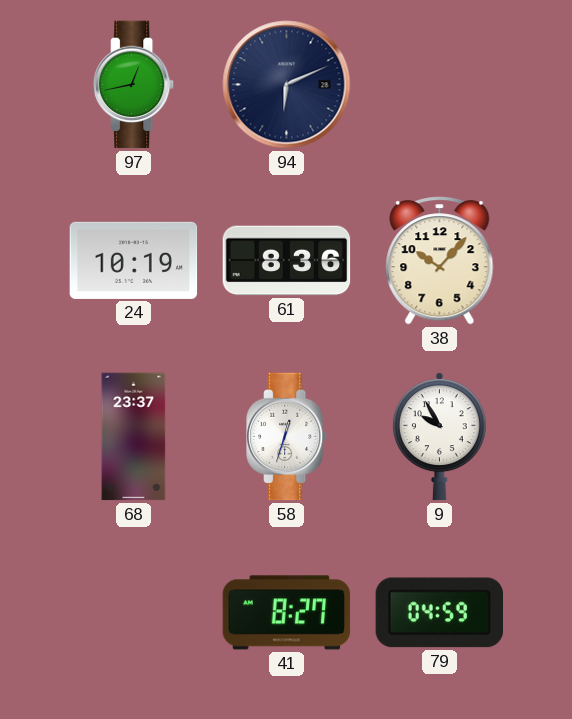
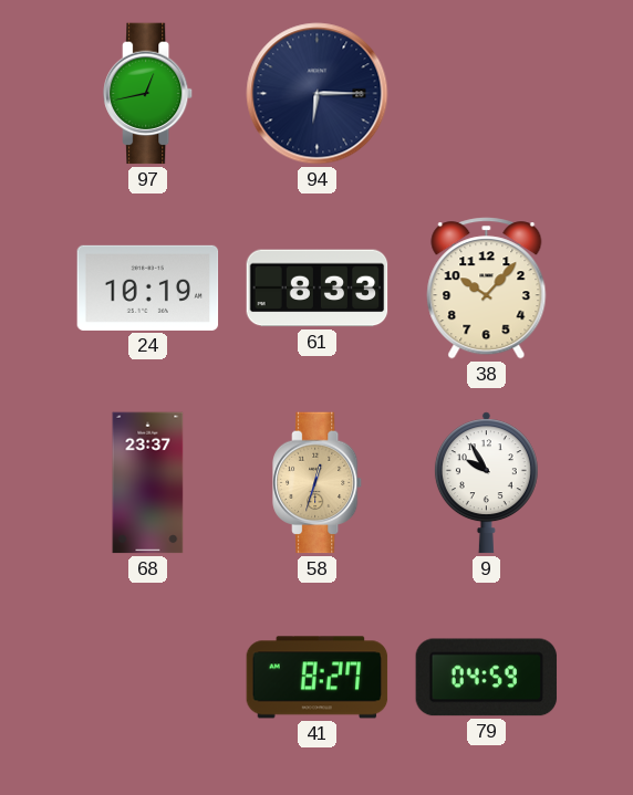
94: 6:11 -> 6:15 (318, 94)
61: 8:36 -> 8:33 (318, 289)
58 dial: white -> champagne (319, 483)
